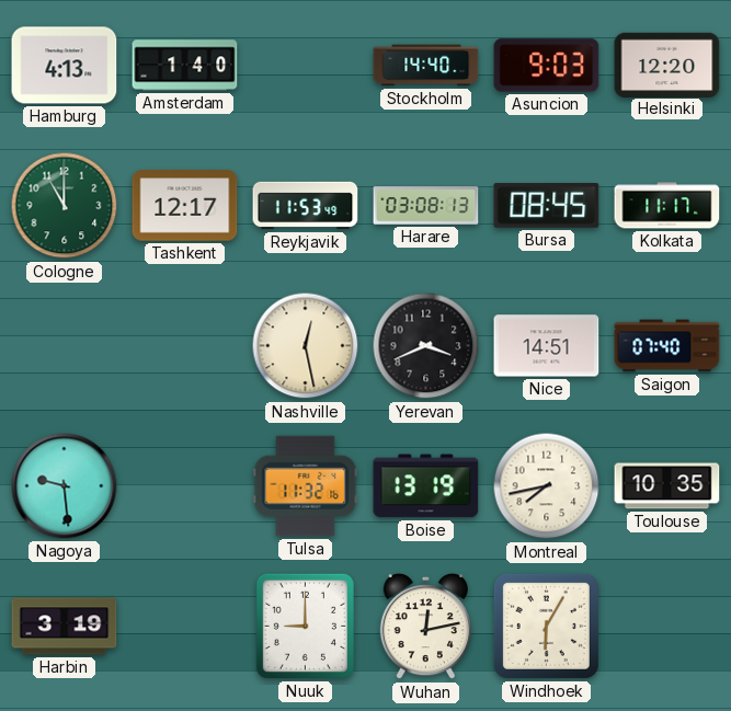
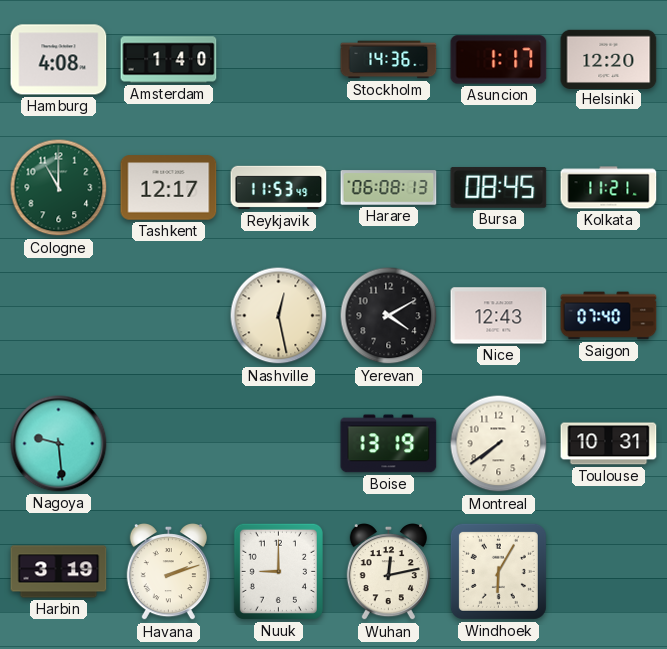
Hamburg: 4:13 -> 4:08 (59, 60)
Stockholm: 14:40 -> 14:36 (389, 60)
Asuncion: 9:03 -> 1:17 (499, 60)
Harare: 03:08 -> 06:08 (389, 188)
Kolkata: 11:17 -> 11:21 (609, 188)
Yerevan: 3:41 -> 4:10 (389, 316)
Nice: 14:51 -> 12:43 (499, 316)
Tulsa: 11:32 -> none (306, 486)
Montreal: 7:43 -> 7:39 (499, 444)
Toulouse: 10:35 -> 10:31 (609, 444)
Havana: none -> 2:12 (168, 573)
